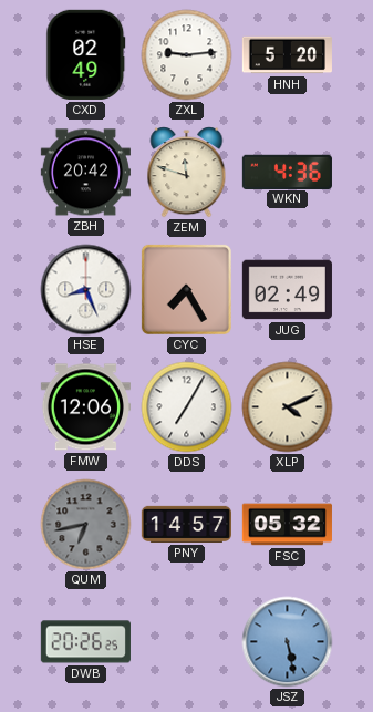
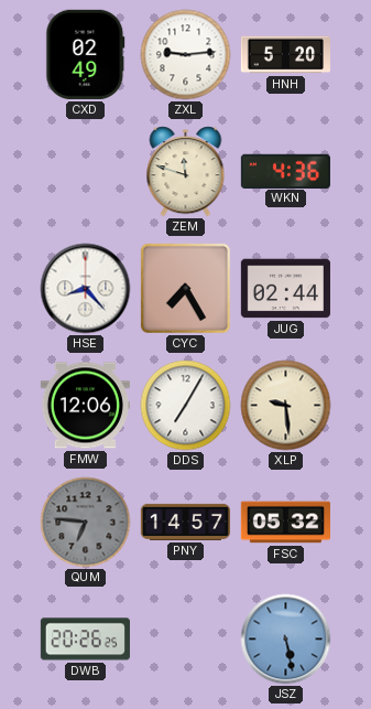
ZBH: 20:42 -> none (85, 173)
HSE: 8:26 -> 8:23 (86, 289)
JUG: 02:49 -> 02:44 (285, 289)
XLP: 4:11 -> 9:29 (286, 406)
QUM: 6:43 -> 6:46 (86, 523)
